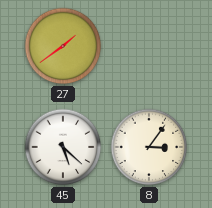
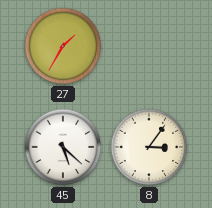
27: 1:39 -> 1:35 (63, 46)
